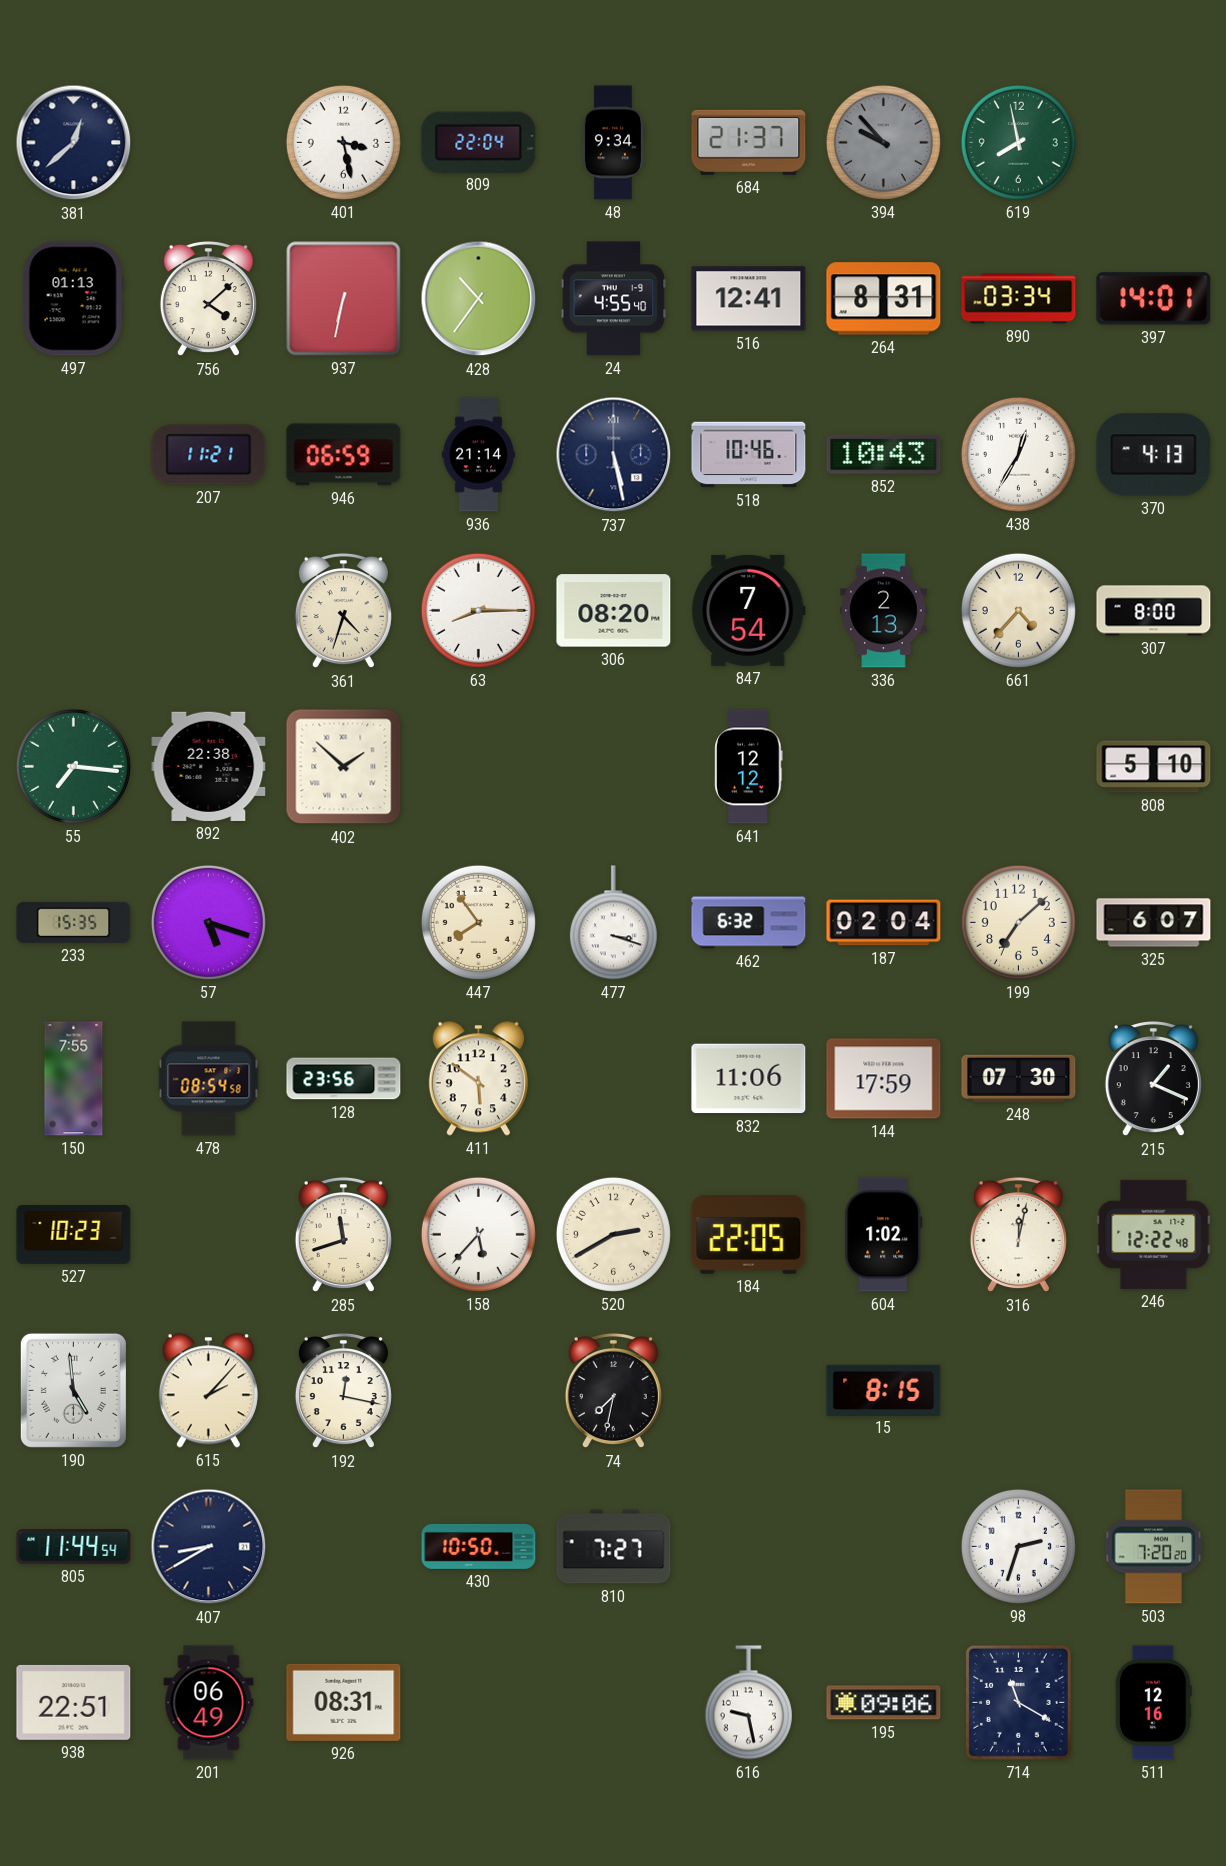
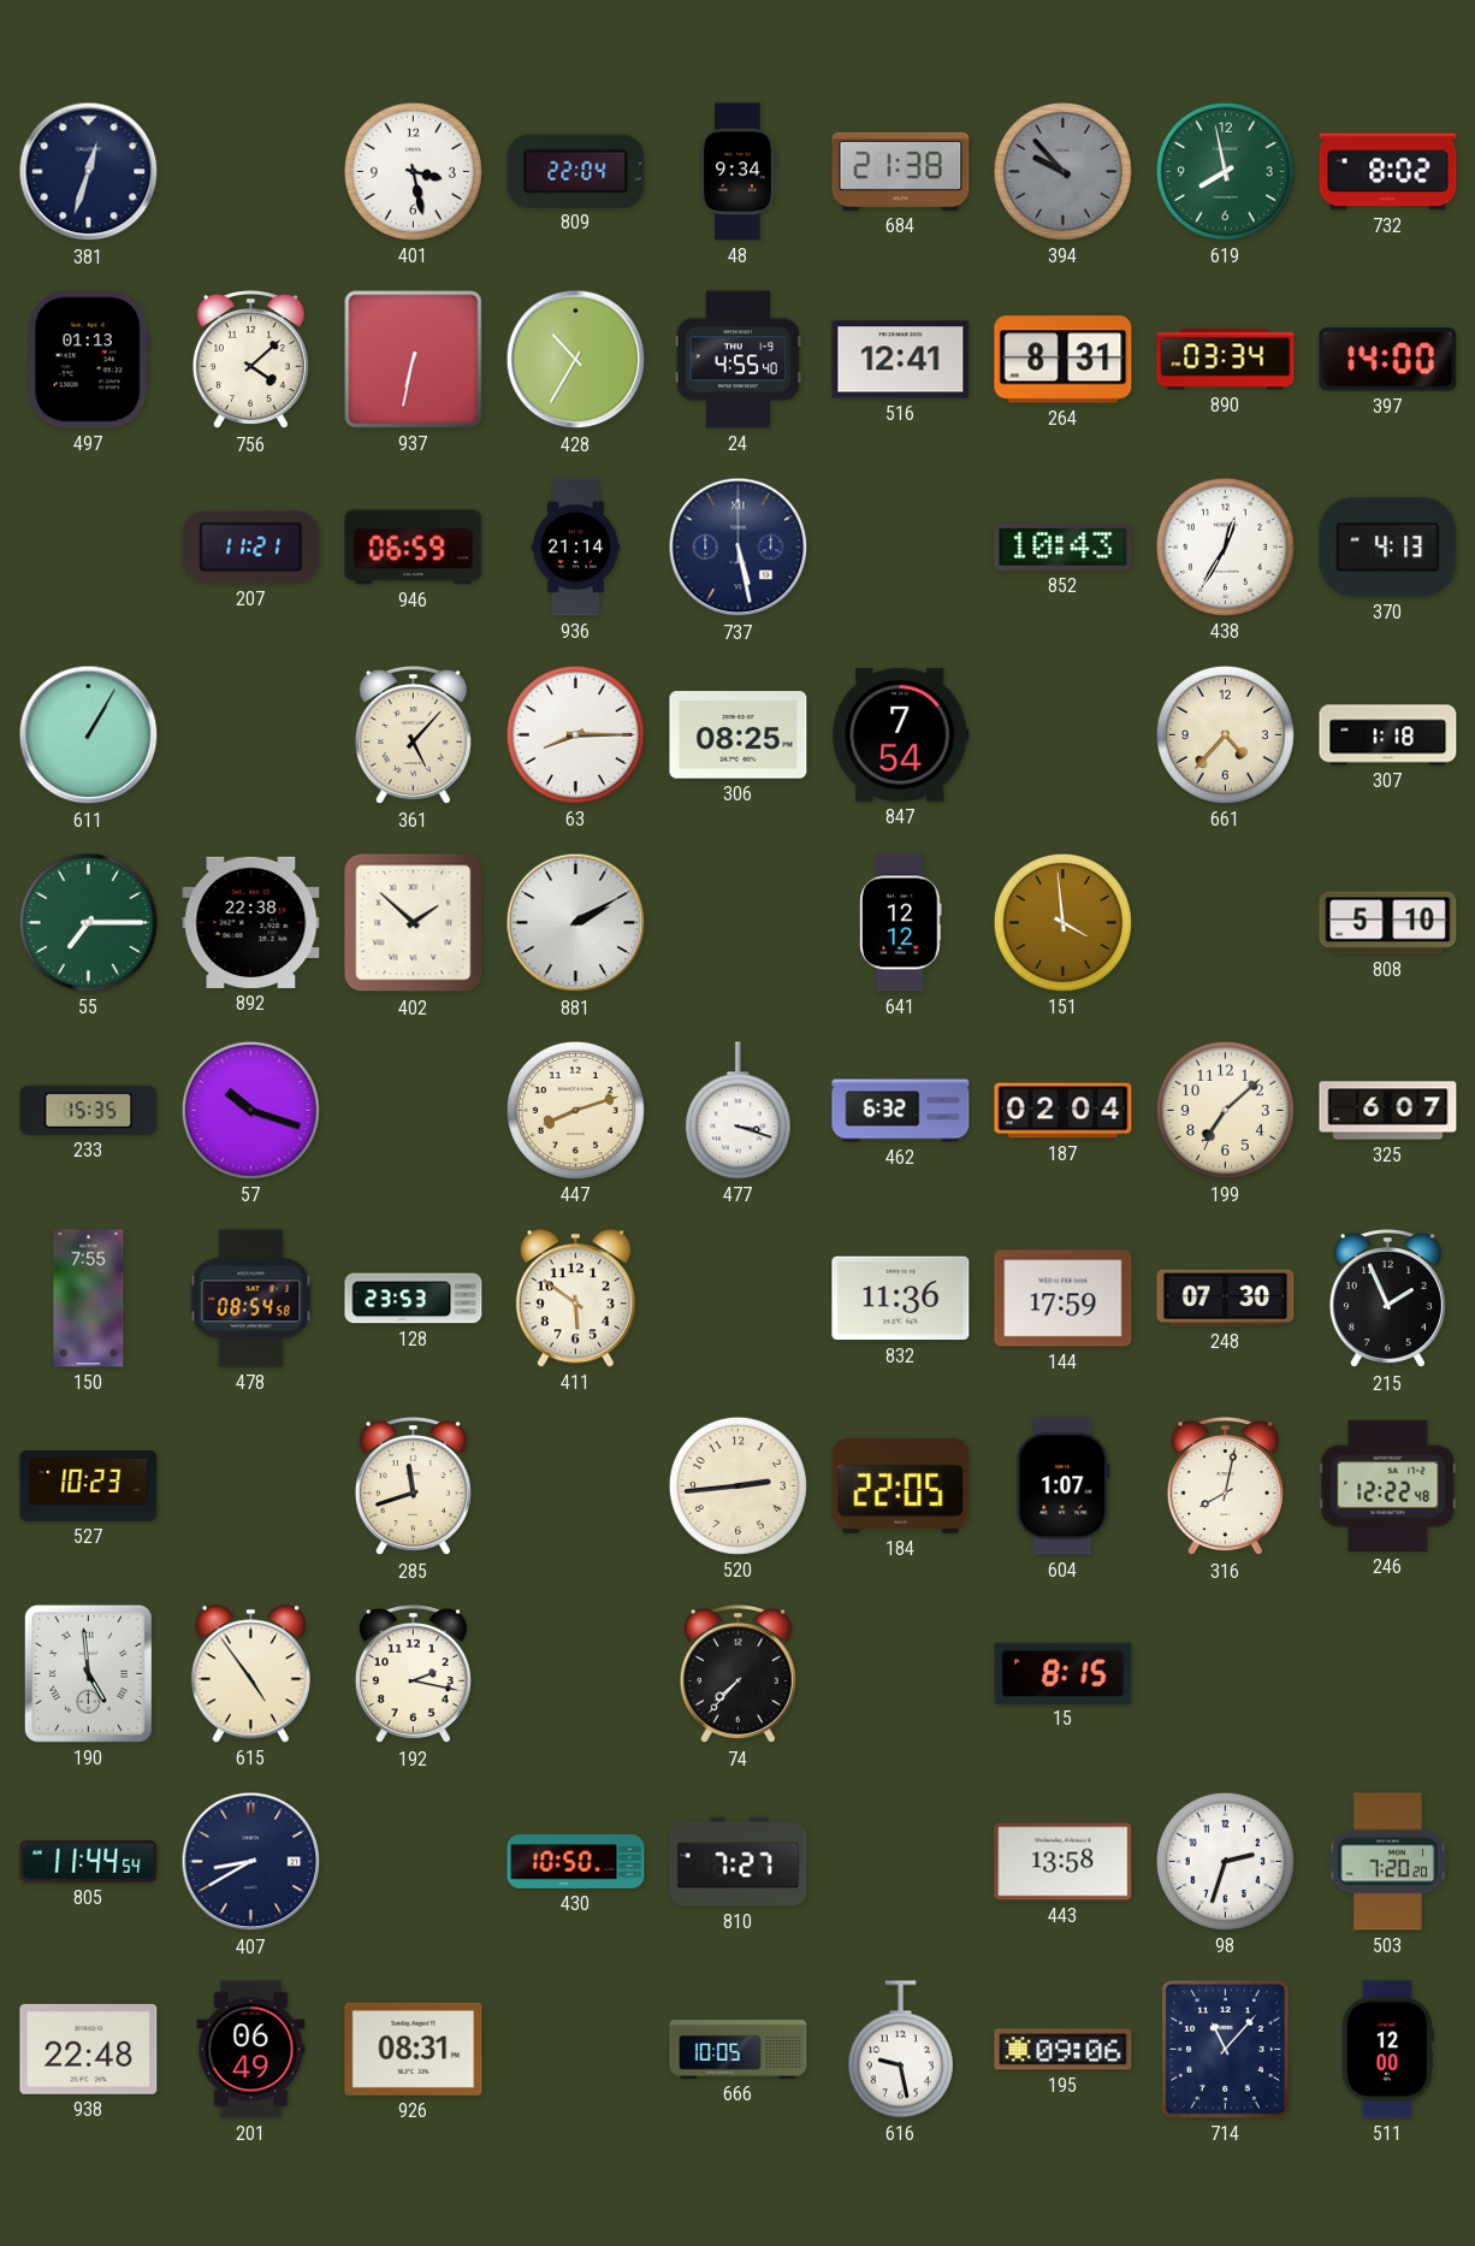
381: 12:38 -> 12:33 (89, 172)
684: 21:37 -> 21:38 (901, 171)
732: none -> 8:02 (1388, 172)
428: 10:36 -> 10:35 (576, 360)
397: 14:01 -> 14:00 (1388, 360)
518: 10:46 -> none (749, 455)
611: none -> 1:05 (89, 735)
361: 4:33 -> 5:07 (413, 737)
306: 08:20 -> 08:25 (739, 735)
336: 2:13 -> none (884, 611)
307: 8:00 -> 1:18 (1388, 735)
55: 7:16 -> 7:15 (88, 922)
881: none -> 2:10 (576, 923)
151: none -> 3:59 (1062, 922)
57: 5:18 -> 10:18 (250, 1110)
447: 7:54 -> 8:12 (575, 1110)
128: 23:56 -> 23:53 (414, 1299)
832: 11:06 -> 11:36 (901, 1299)
215: 1:19 -> 1:56 (1387, 1300)
158: 5:37 -> none (478, 1234)
520: 2:40 -> 2:44 (737, 1485)
604: 1:02 -> 1:07 (1064, 1487)
316: 12:02 -> 8:02 (1225, 1488)
615: 2:07 -> 4:54 (250, 1674)
192: 12:17 -> 2:17 (413, 1675)
74: 7:32 -> 7:37 (737, 1675)
443: none -> 13:58 (1064, 1862)
938: 22:51 -> 22:48 (89, 2049)
666: none -> 10:05 (739, 2050)
714: 11:20 -> 11:07 (1225, 2049)
511: 12:16 -> 12:00 (1387, 2050)
